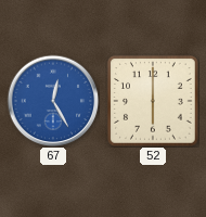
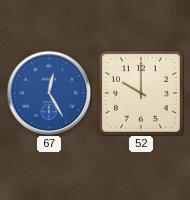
52: 6:00 -> 10:00 (141, 93)
